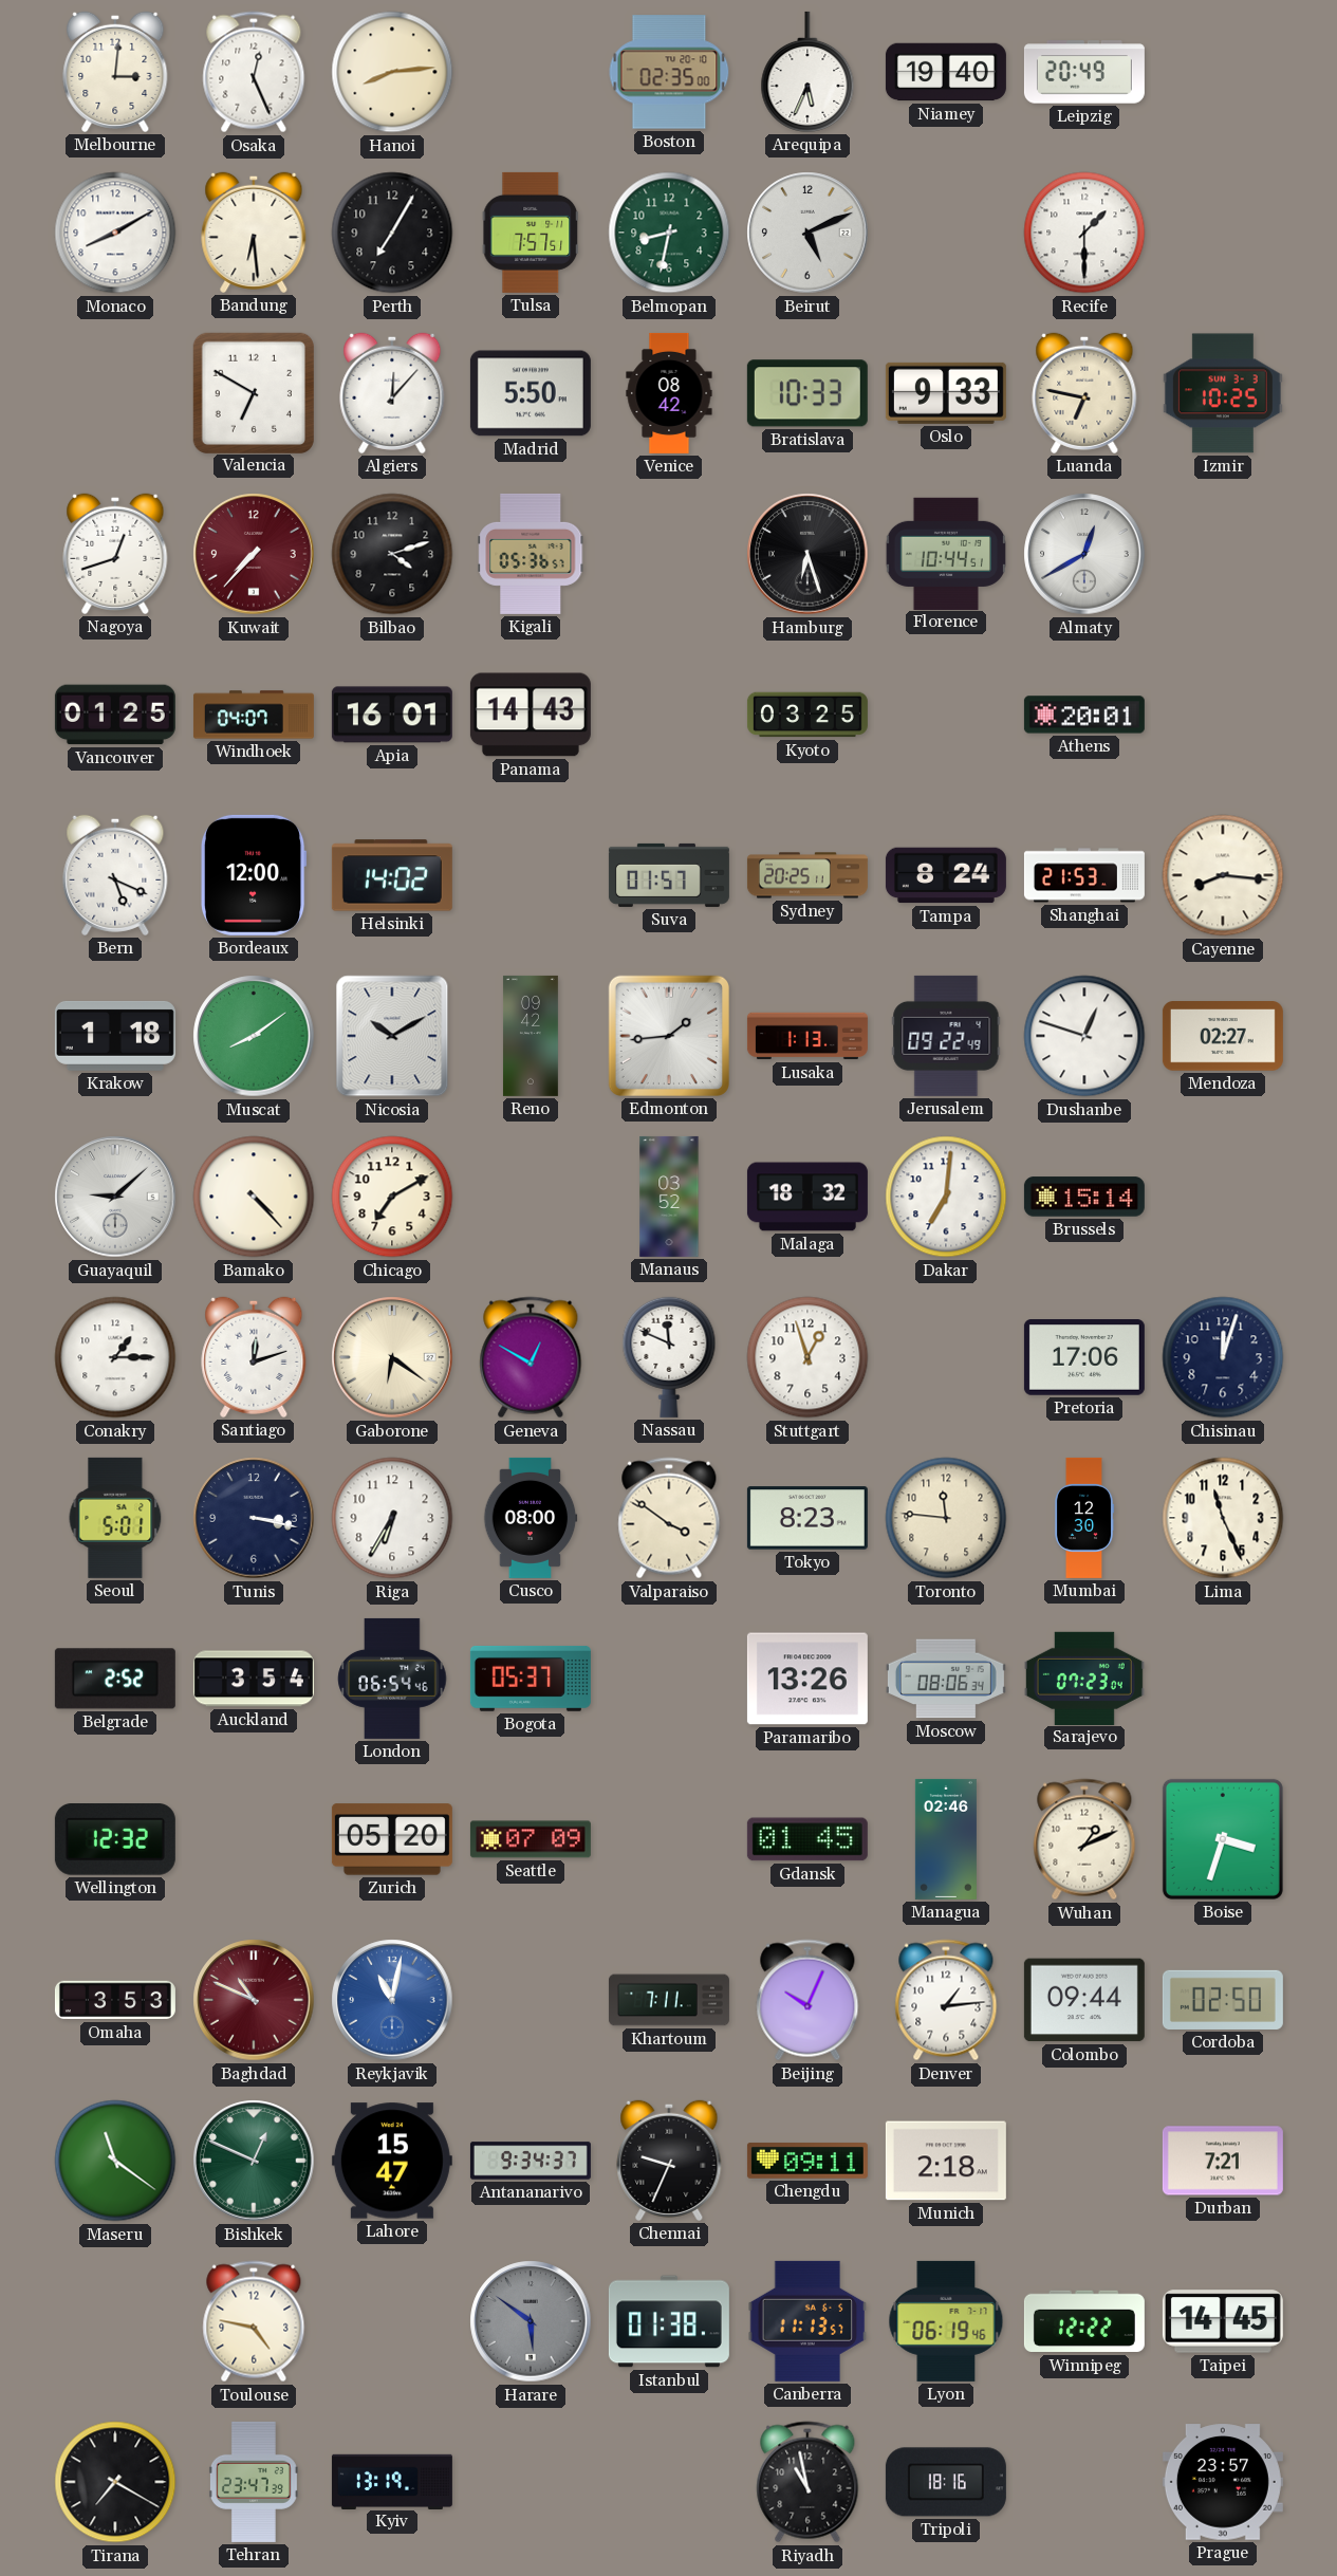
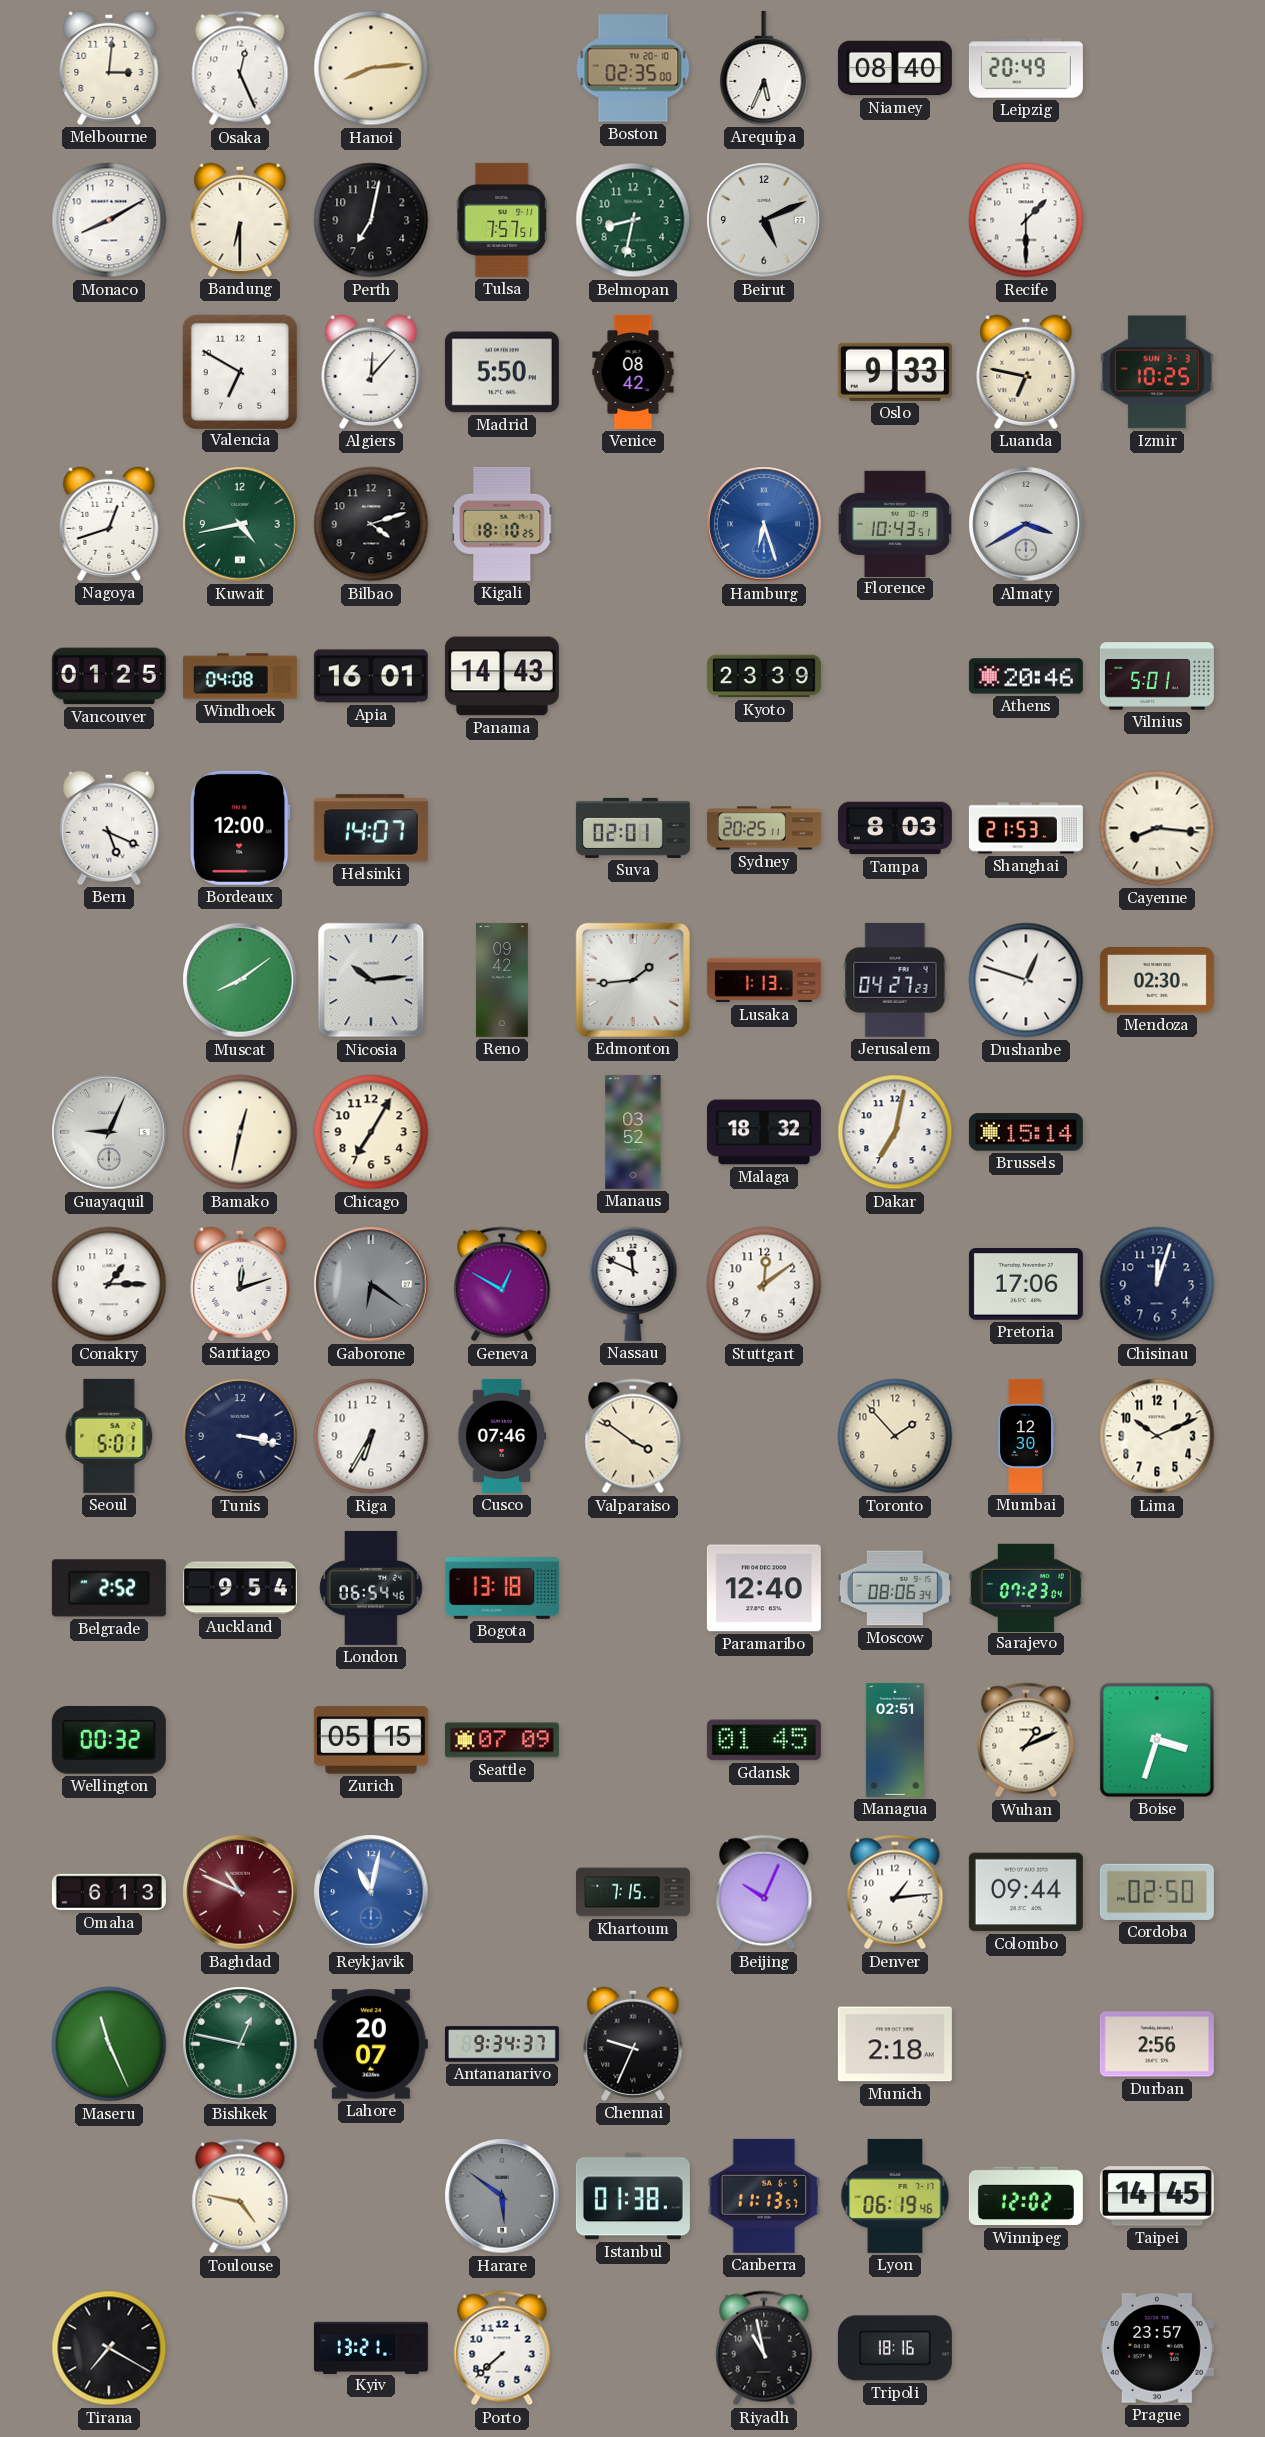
Niamey: 19:40 -> 08:40 (895, 68)
Bandung: 6:29 -> 6:30 (240, 220)
Perth: 7:05 -> 7:02 (371, 220)
Bratislava: 10:33 -> none (807, 393)
Kuwait: 7:37 -> 4:43 (240, 524)
Kuwait dial: burgundy -> green (240, 524)
Kigali: 05:36 -> 18:10 (502, 524)
Hamburg dial: black -> blue (764, 524)
Florence: 10:44 -> 10:43 (894, 523)
Almaty: 12:40 -> 3:40 (1026, 524)
Windhoek: 04:07 -> 04:08 (240, 676)
Kyoto: 03:25 -> 23:39 (764, 676)
Athens: 20:01 -> 20:46 (1026, 676)
Vilnius: none -> 5:01 (1157, 676)
Helsinki: 14:02 -> 14:07 (371, 828)
Suva: 01:57 -> 02:01 (633, 828)
Tampa: 8:24 -> 8:03 (895, 828)
Krakow: 1:18 -> none (115, 1036)
Nicosia: 10:10 -> 10:14 (371, 980)
Jerusalem: 09:22 -> 04:27 (895, 980)
Mendoza: 02:27 -> 02:30 (1157, 980)
Guayaquil: 9:08 -> 9:04 (109, 1132)
Bamako: 4:23 -> 12:32 (240, 1132)
Chicago: 7:10 -> 7:05 (371, 1132)
Dakar: 7:01 -> 7:02 (895, 1132)
Gaborone dial: cream -> grey (371, 1284)
Stuttgart: 12:57 -> 12:09 (764, 1284)
Cusco: 08:00 -> 07:46 (502, 1436)
Tokyo: 8:23 -> none (807, 1518)
Toronto: 11:46 -> 1:53 (895, 1436)
Lima: 11:26 -> 10:11 (1157, 1436)
Auckland: 3:54 -> 9:54 (240, 1588)
Bogota: 05:37 -> 13:18 (502, 1588)
Paramaribo: 13:26 -> 12:40 (764, 1588)
Wellington: 12:32 -> 00:32 (109, 1741)
Zurich: 05:20 -> 05:15 (371, 1740)
Managua: 02:46 -> 02:51 (895, 1740)
Omaha: 3:53 -> 6:13 (109, 1892)
Khartoum: 7:11 -> 7:15 (633, 1892)
Maseru: 11:21 -> 11:26 (109, 2044)
Bishkek: 12:49 -> 12:47 (240, 2044)
Lahore: 15:47 -> 20:07 (371, 2044)
Chengdu: 09:11 -> none (807, 2161)
Durban: 7:21 -> 2:56 (1157, 2044)
Winnipeg: 12:22 -> 12:02 (1026, 2196)
Tehran: 23:47 -> none (254, 2482)
Kyiv: 13:19 -> 13:21 (371, 2347)
Porto: none -> 7:38 (502, 2348)
